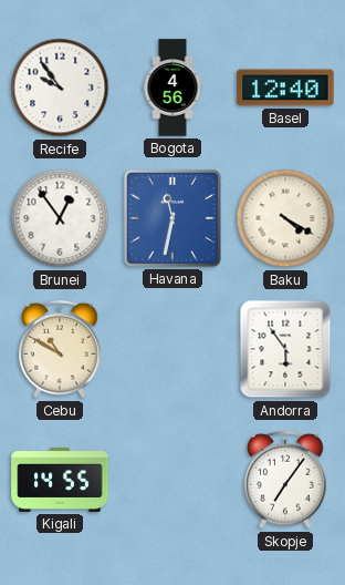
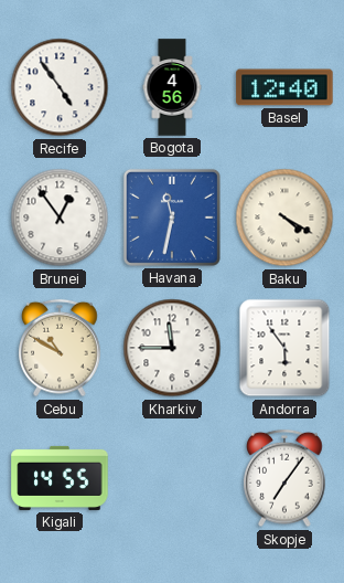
Recife: 9:54 -> 4:54 (60, 87)
Kharkiv: none -> 11:45 (172, 348)
